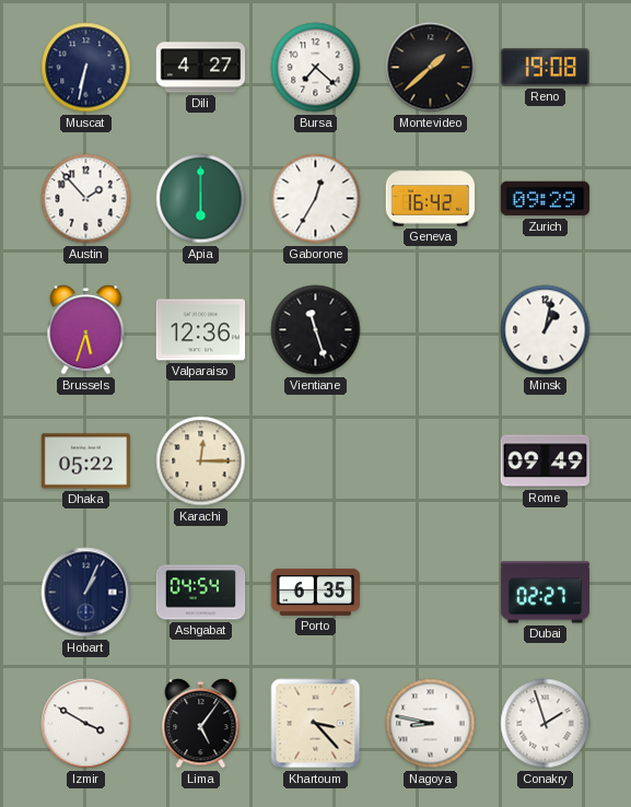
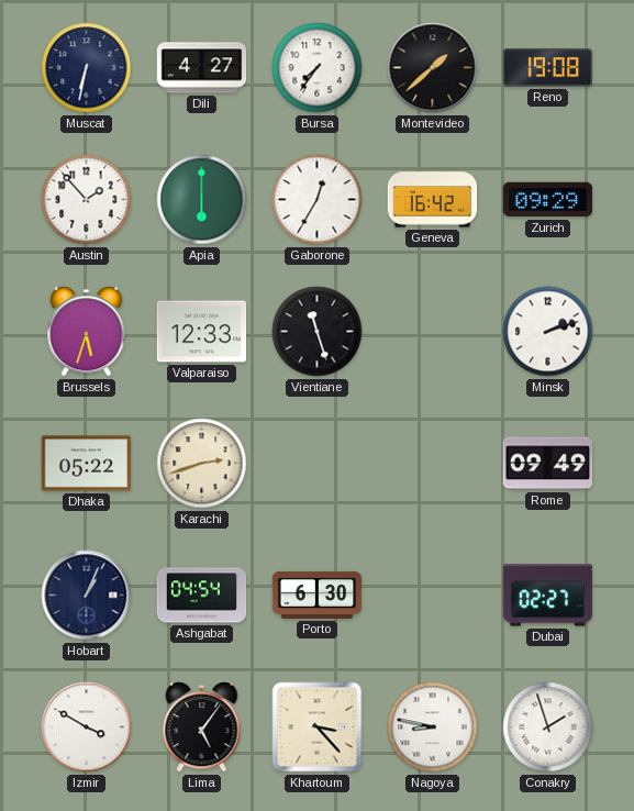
Bursa: 7:22 -> 7:36 (318, 68)
Valparaiso: 12:36 -> 12:33 (202, 332)
Minsk: 1:02 -> 2:12 (548, 332)
Karachi: 12:15 -> 2:42 (202, 464)
Porto: 6:35 -> 6:30 (318, 595)
